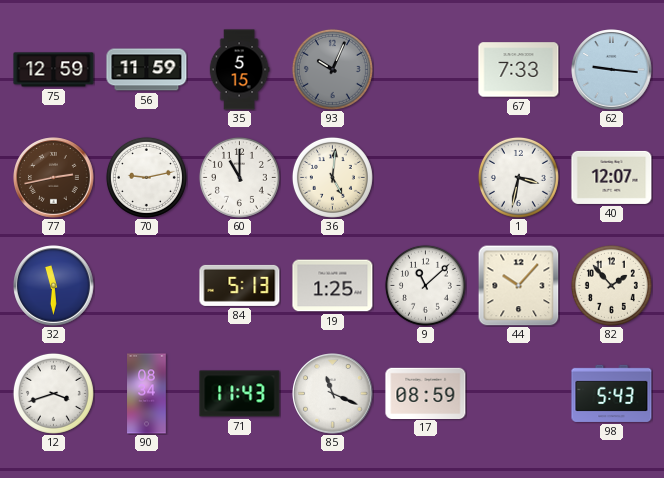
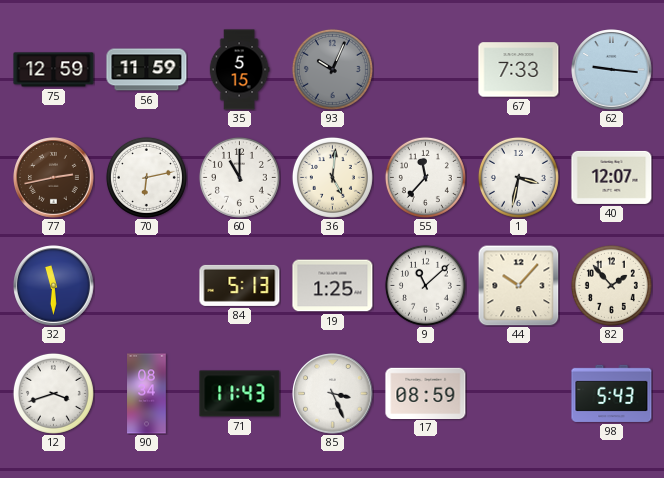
70: 9:13 -> 6:13 (146, 177)
55: none -> 11:37 (425, 177)
85: 11:19 -> 3:26 (333, 394)
